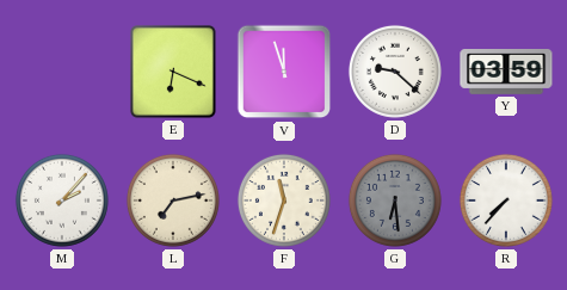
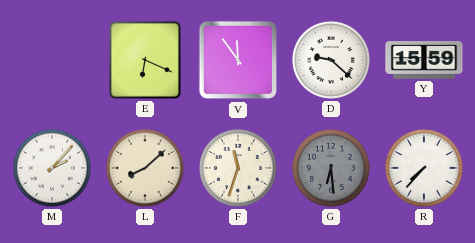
V: 11:57 -> 11:54 (238, 60)
Y: 03:59 -> 15:59 (424, 61)
L: 7:13 -> 8:08 (145, 168)
